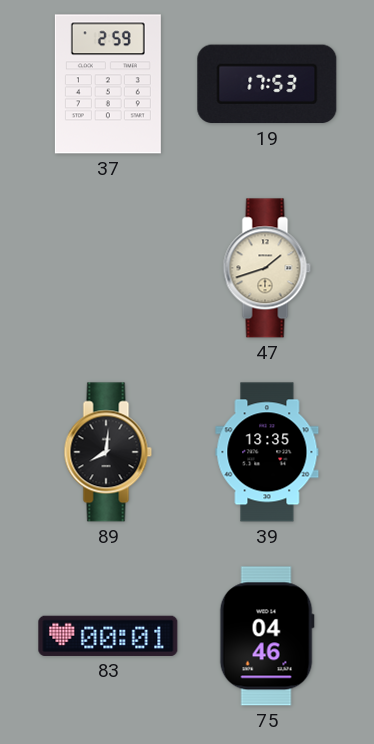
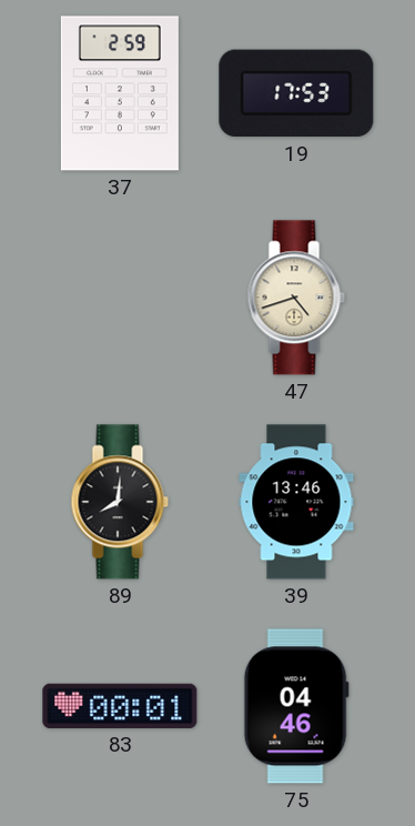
47: 1:42 -> 4:42 (296, 298)
39: 13:35 -> 13:46 (296, 502)
